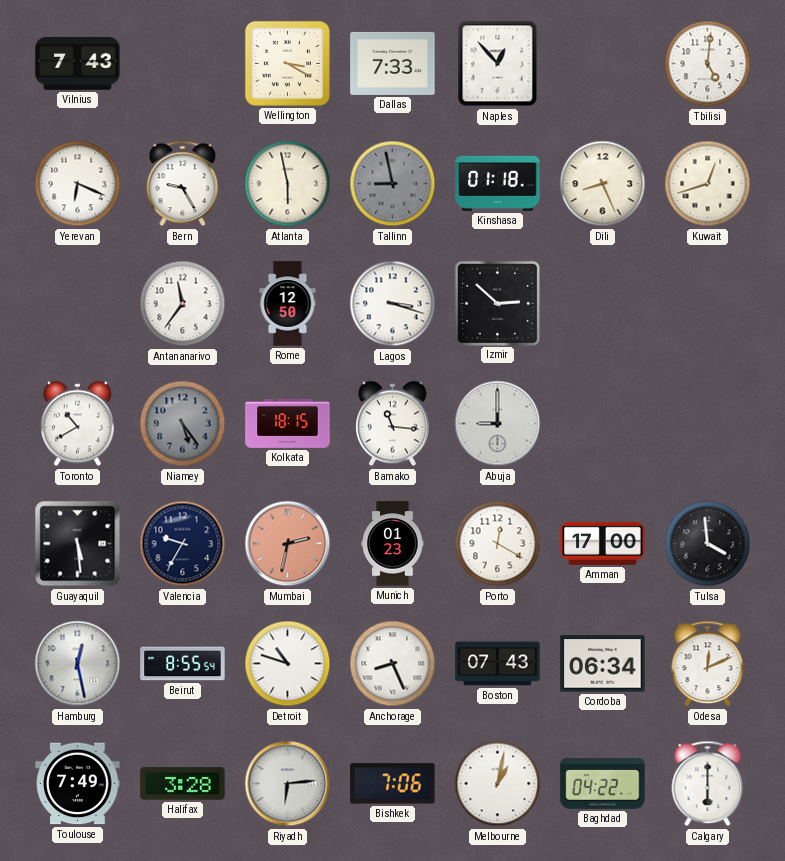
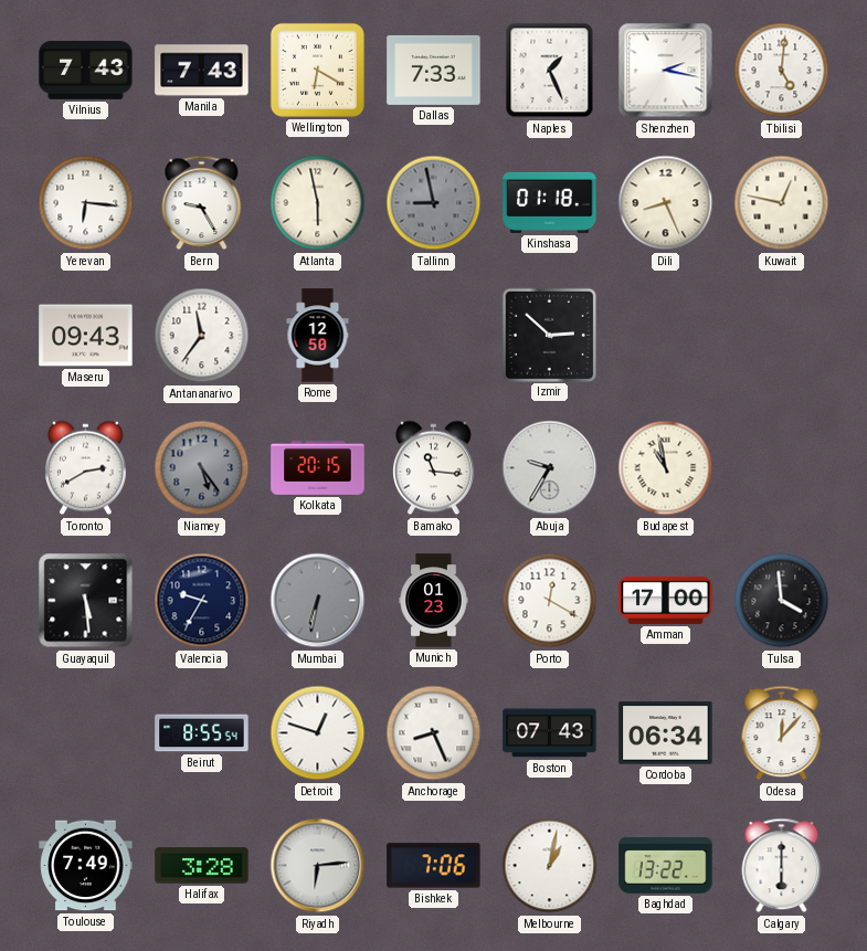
Manila: none -> 7:43 (202, 71)
Wellington: 3:20 -> 6:20 (317, 70)
Naples: 12:53 -> 1:26 (550, 71)
Shenzhen: none -> 2:17 (666, 71)
Yerevan: 6:19 -> 6:16 (86, 203)
Kuwait: 12:42 -> 12:47 (782, 203)
Maseru: none -> 09:43 (86, 336)
Lagos: 3:18 -> none (393, 304)
Toronto: 10:40 -> 2:40 (86, 468)
Kolkata: 18:15 -> 20:15 (318, 468)
Abuja: 9:00 -> 9:35 (550, 468)
Budapest: none -> 10:58 (666, 468)
Mumbai: 2:32 -> 6:32 (318, 601)
Mumbai dial: salmon -> grey (318, 601)
Hamburg: 12:28 -> none (78, 664)
Detroit: 10:48 -> 12:48 (318, 733)
Odesa: 12:11 -> 12:07 (782, 733)
Baghdad: 04:22 -> 13:22 (666, 866)
